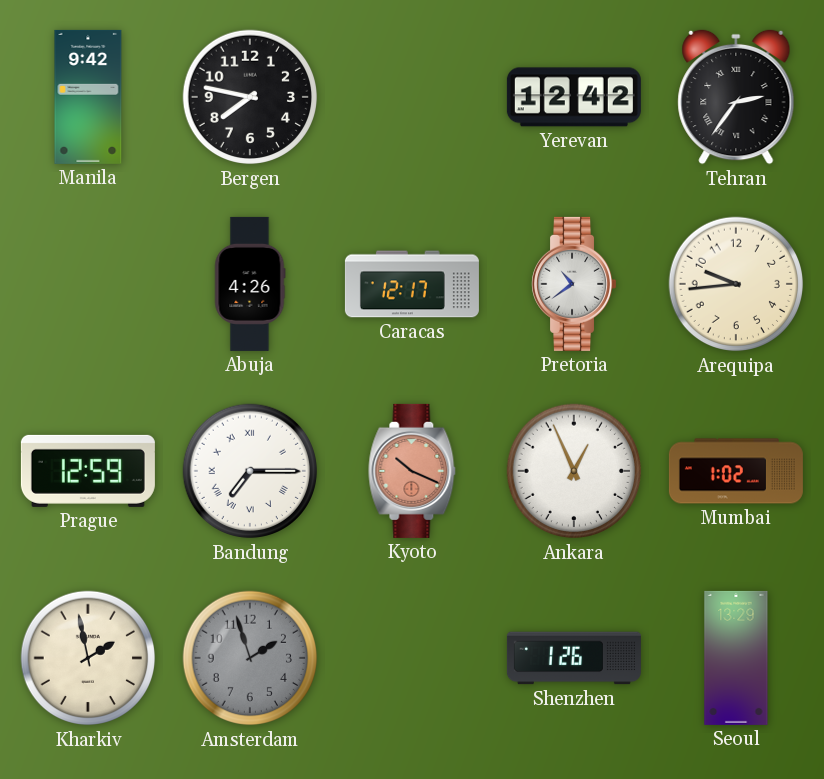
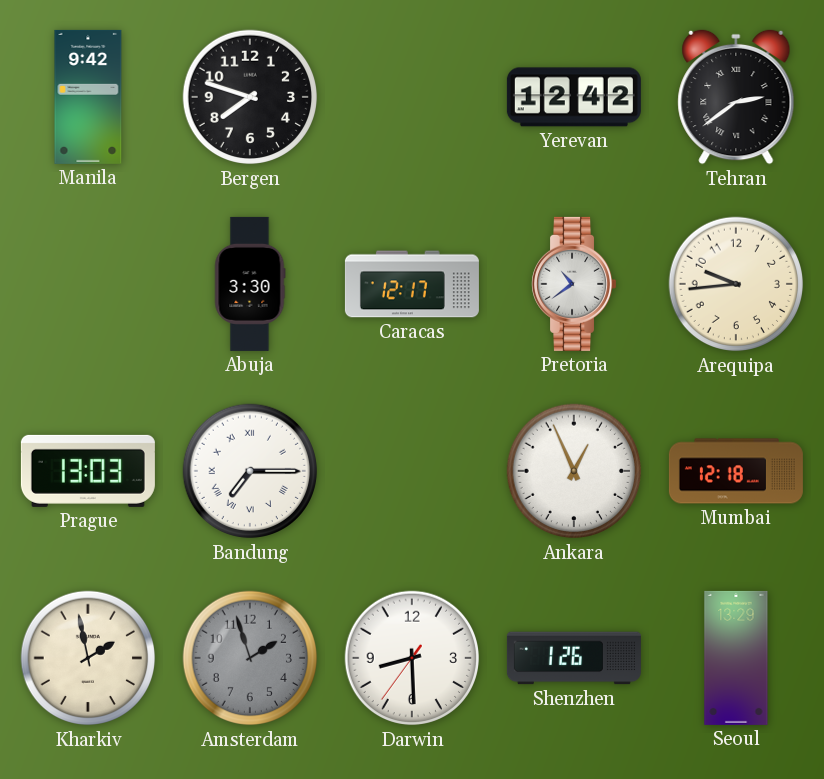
Bergen: 7:47 -> 7:48 (250, 97)
Tehran: 2:36 -> 2:39 (736, 97)
Abuja: 4:26 -> 3:30 (250, 284)
Prague: 12:59 -> 13:03 (88, 471)
Kyoto: 10:19 -> none (412, 471)
Mumbai: 1:02 -> 12:18 (736, 471)
Darwin: none -> 8:29 (412, 658)
